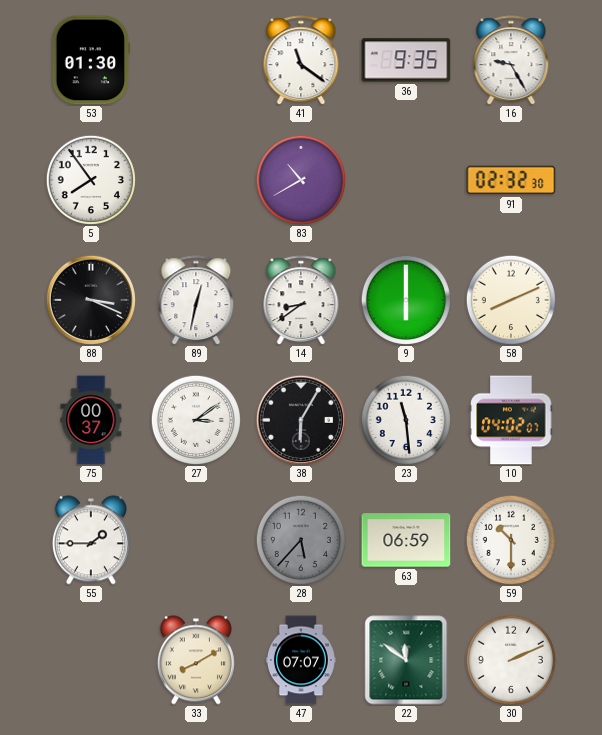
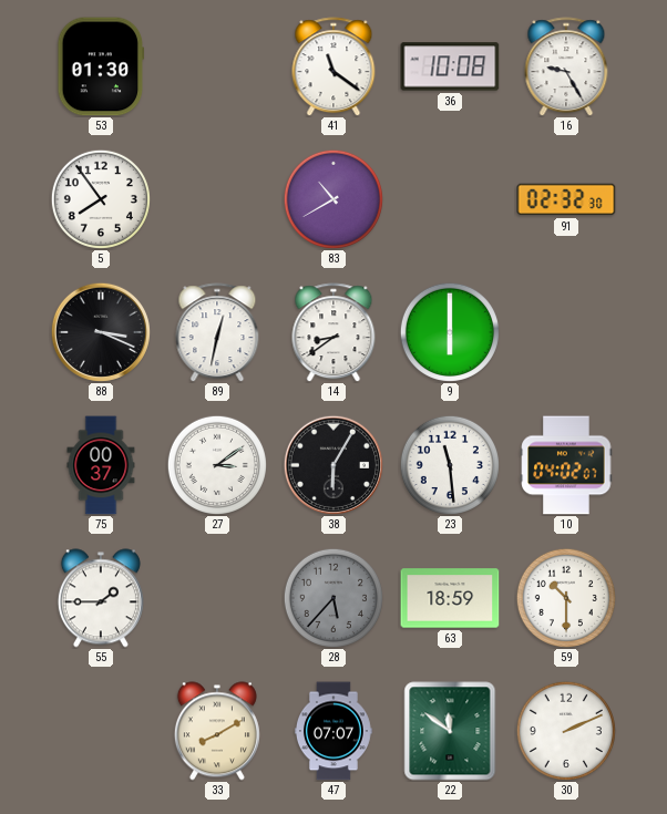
36: 9:35 -> 10:08 (450, 66)
58: 8:11 -> none (511, 300)
63: 06:59 -> 18:59 (450, 598)
